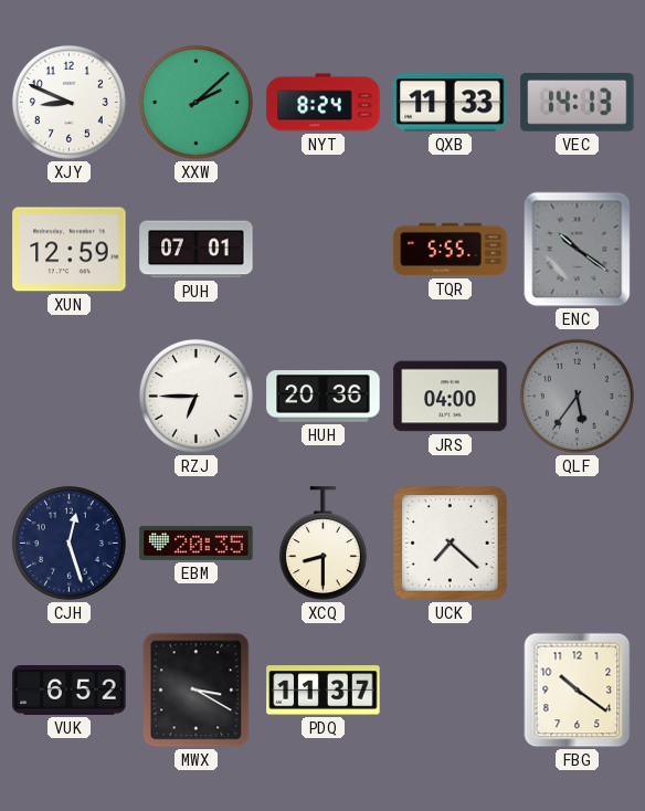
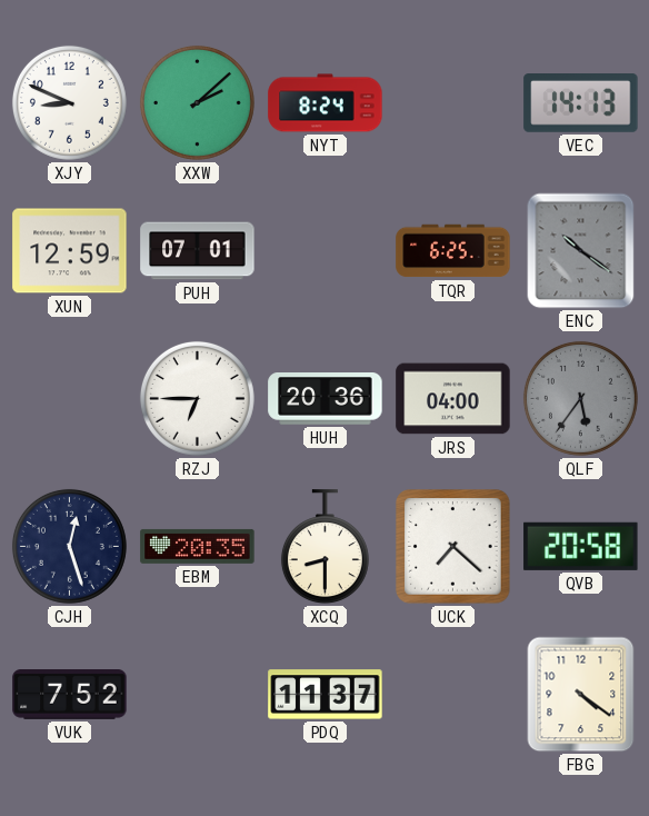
QXB: 11:33 -> none (451, 103)
TQR: 5:55 -> 6:25 (453, 251)
QVB: none -> 20:58 (581, 546)
VUK: 6:52 -> 7:52 (70, 695)
MWX: 3:20 -> none (197, 691)
FBG: 10:21 -> 4:21 (581, 695)
